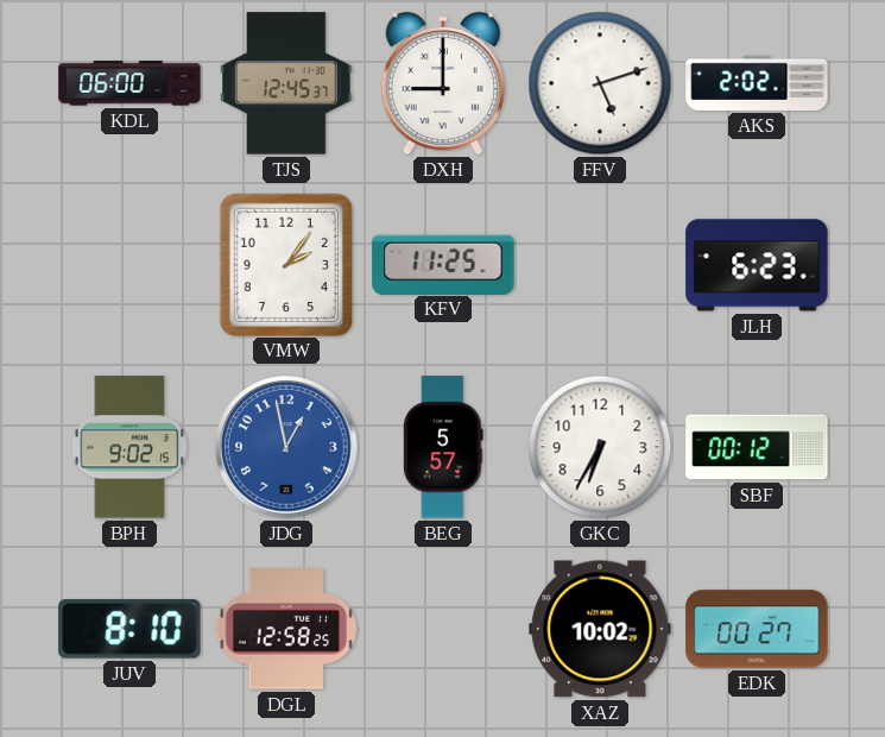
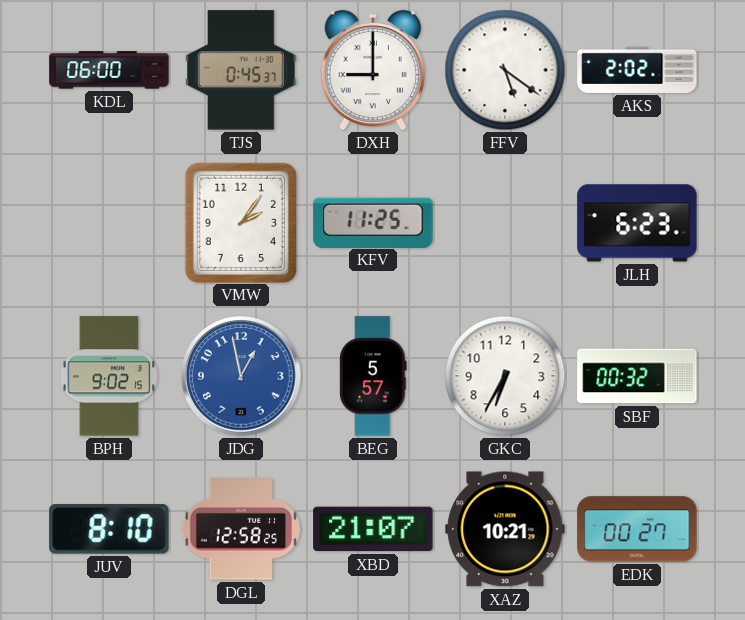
TJS: 12:45 -> 0:45 (241, 70)
FFV: 5:12 -> 5:21 (505, 70)
SBF: 00:12 -> 00:32 (637, 376)
XBD: none -> 21:07 (373, 529)
XAZ: 10:02 -> 10:21 (505, 529)
